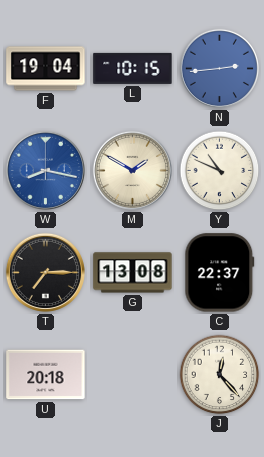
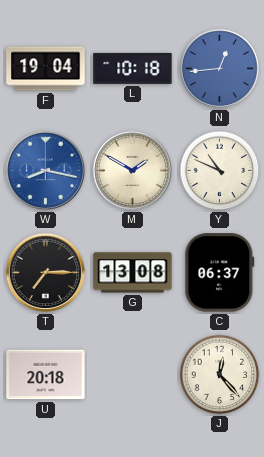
L: 10:15 -> 10:18 (133, 68)
N: 2:44 -> 12:44 (219, 68)
C: 22:37 -> 06:37 (220, 273)
